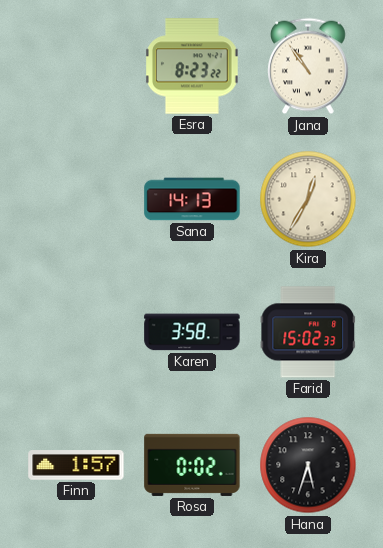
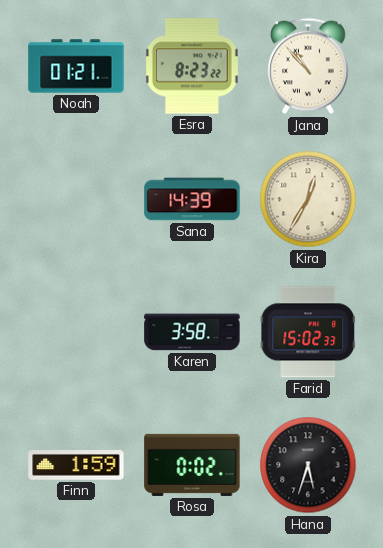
Noah: none -> 01:21 (76, 66)
Jana: 10:54 -> 10:53 (308, 66)
Sana: 14:13 -> 14:39 (192, 199)
Finn: 1:57 -> 1:59 (76, 465)
